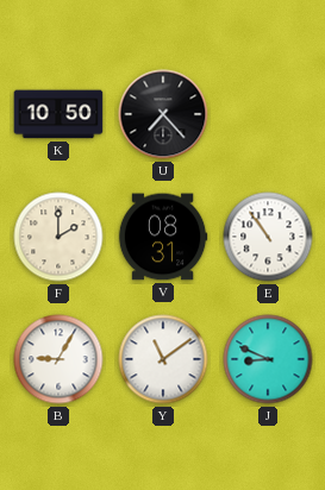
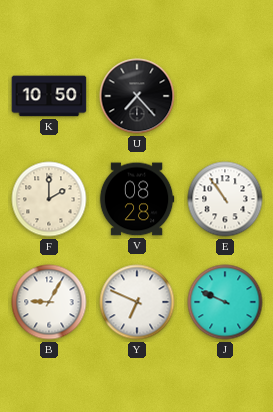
V: 08:31 -> 08:28 (137, 199)
Y: 11:09 -> 6:49 (137, 302)
J: 8:49 -> 9:49 (225, 302)
